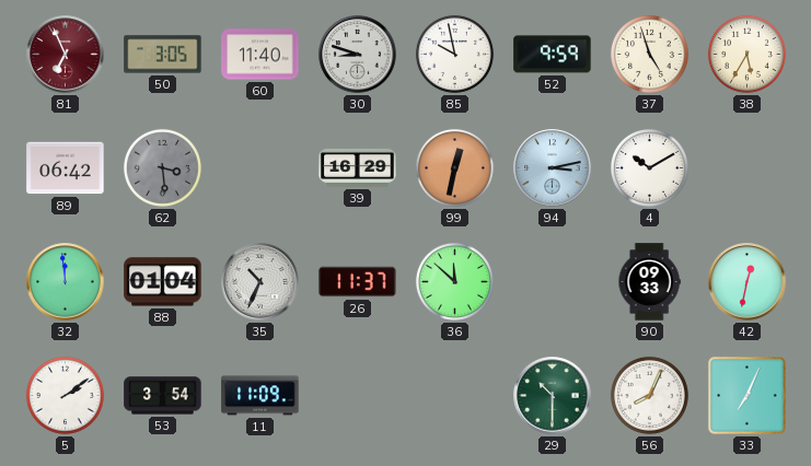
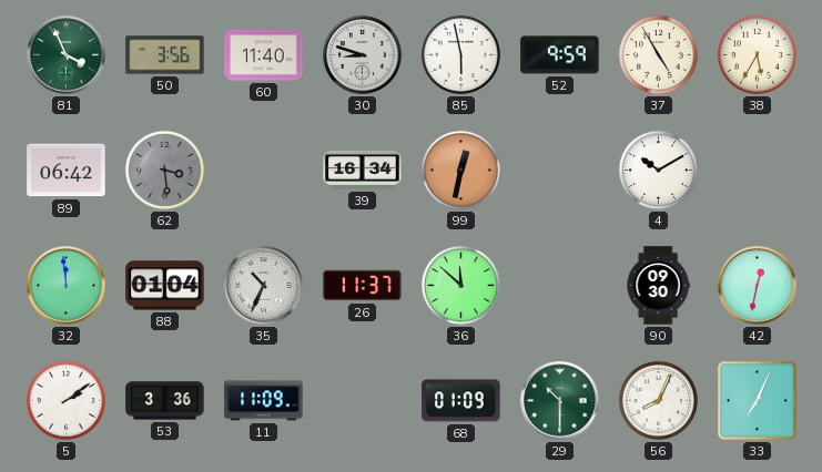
81: 6:56 -> 3:56 (67, 55)
81 dial: burgundy -> green (67, 55)
50: 3:05 -> 3:56 (165, 55)
85: 9:58 -> 5:58 (460, 54)
37: 4:57 -> 4:55 (658, 54)
39: 16:29 -> 16:34 (363, 170)
94: 3:13 -> none (553, 168)
90: 09:33 -> 09:30 (658, 286)
53: 3:54 -> 3:36 (165, 401)
68: none -> 01:09 (461, 401)
